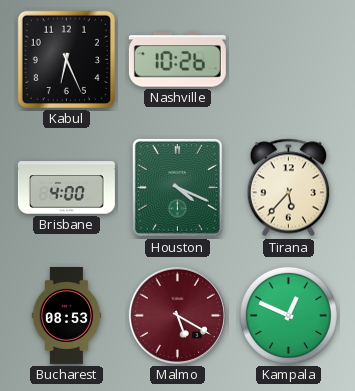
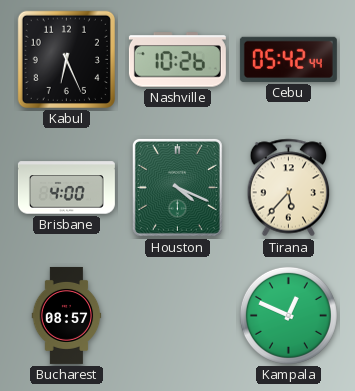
Cebu: none -> 05:42 (288, 59)
Bucharest: 08:53 -> 08:57 (67, 315)
Malmo: 5:20 -> none (177, 315)
